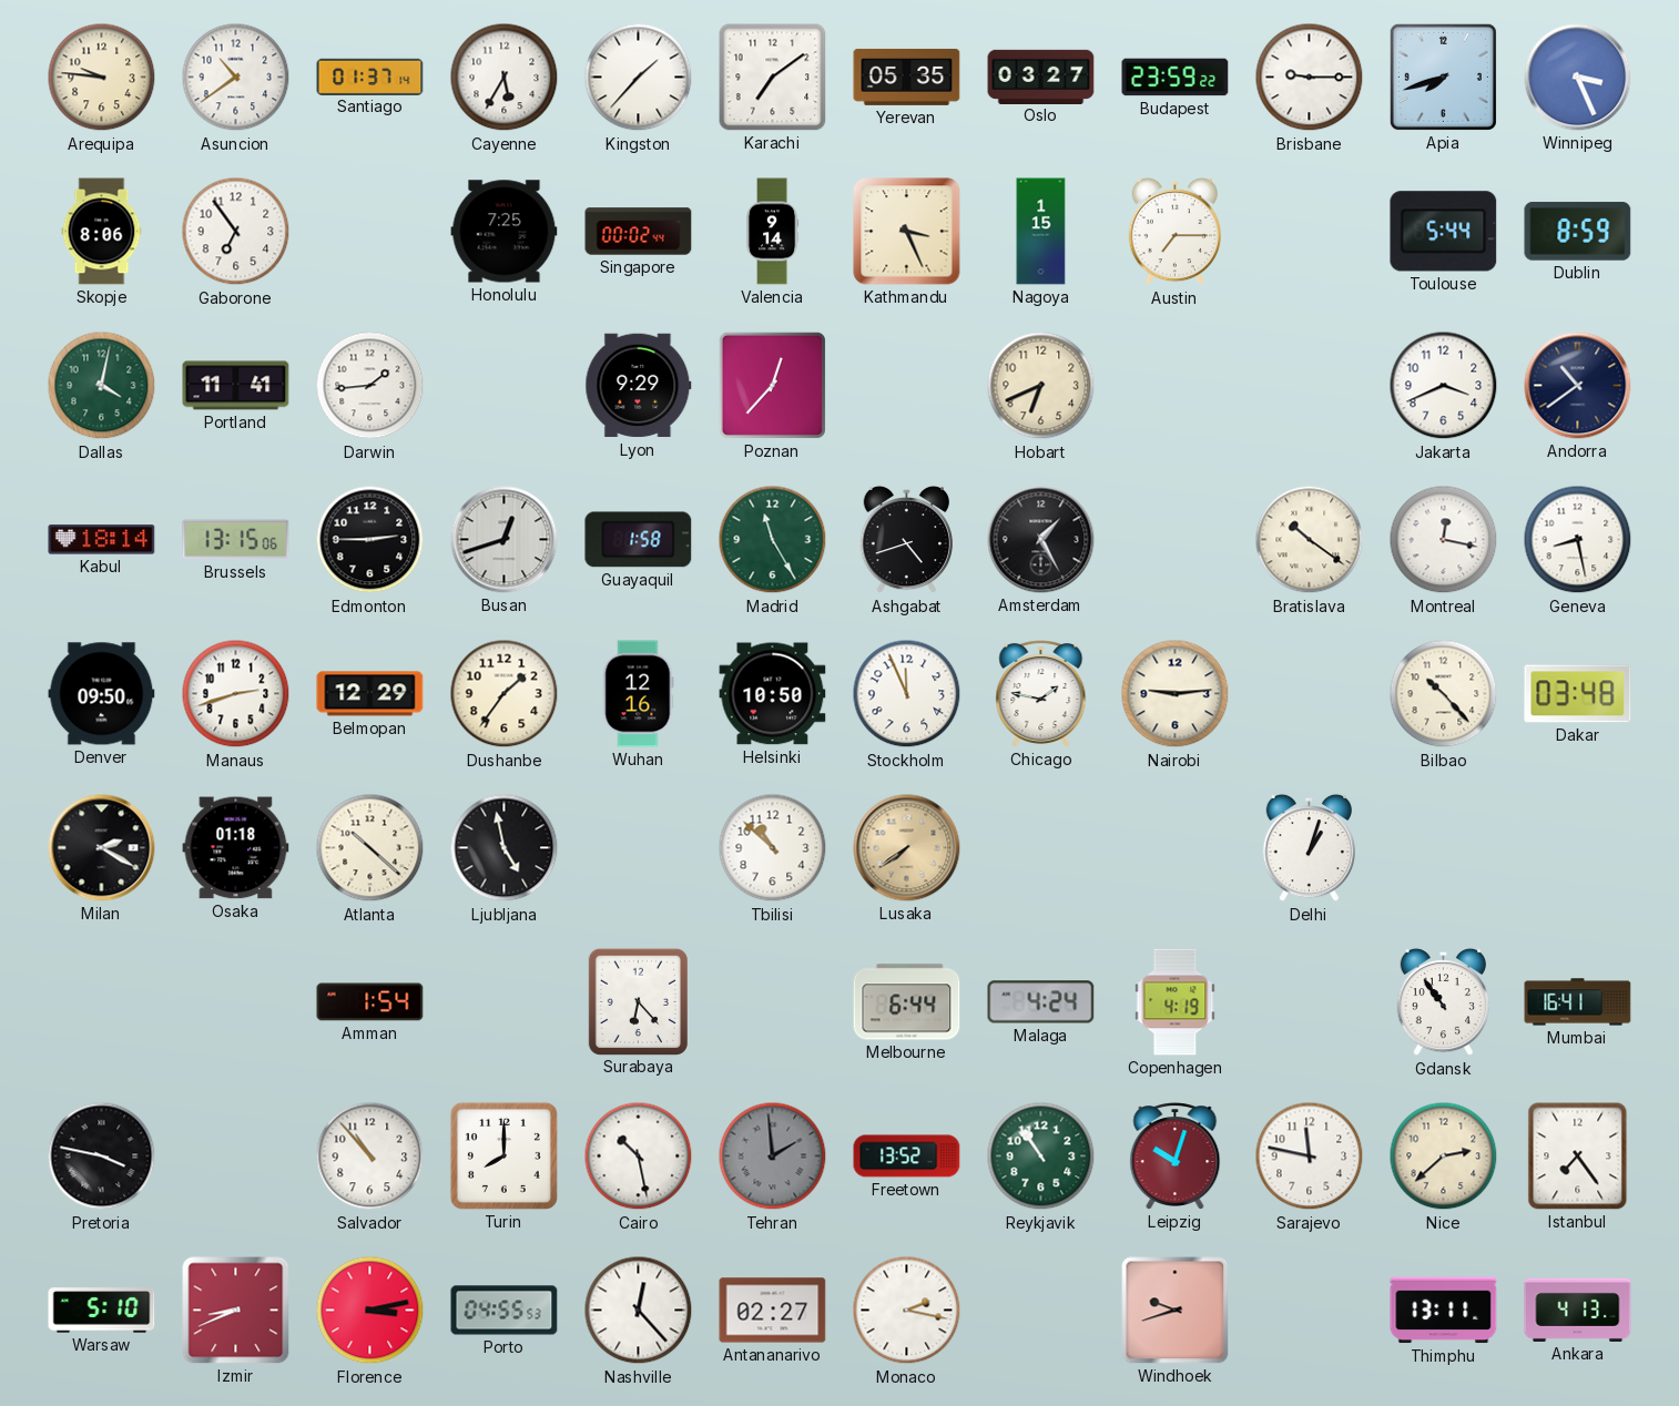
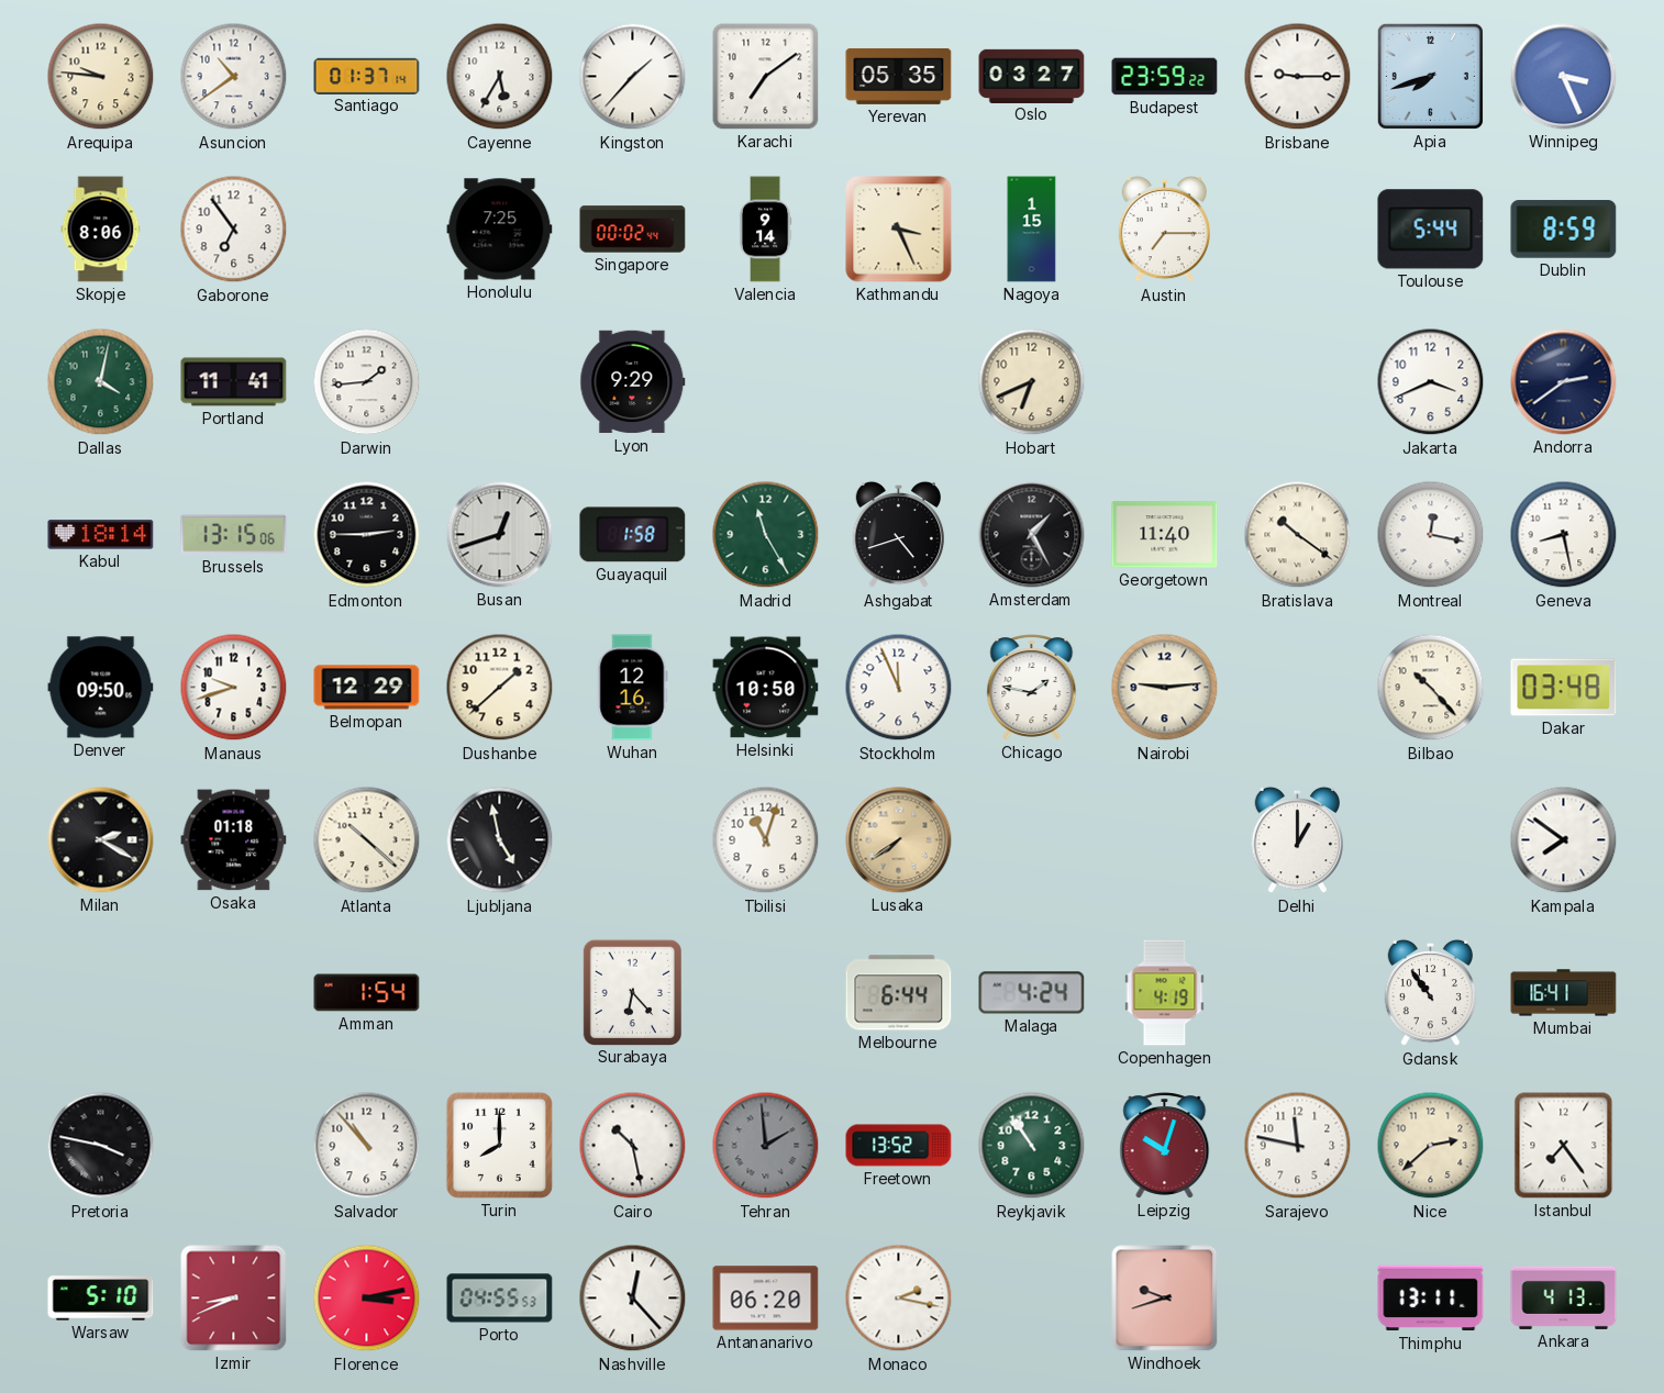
Poznan: 12:37 -> none (772, 385)
Andorra: 10:39 -> 2:39 (1564, 382)
Georgetown: none -> 11:40 (1165, 535)
Manaus: 2:42 -> 9:42 (234, 688)
Dushanbe: 1:36 -> 1:38 (500, 688)
Tbilisi: 10:52 -> 11:03 (766, 840)
Delhi: 1:03 -> 1:00 (1297, 840)
Kampala: none -> 7:51 (1564, 840)
Antananarivo: 02:27 -> 06:20 (766, 1299)
